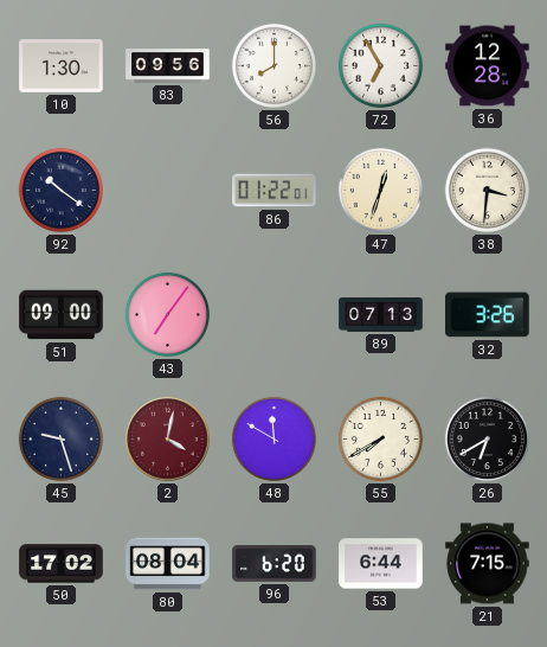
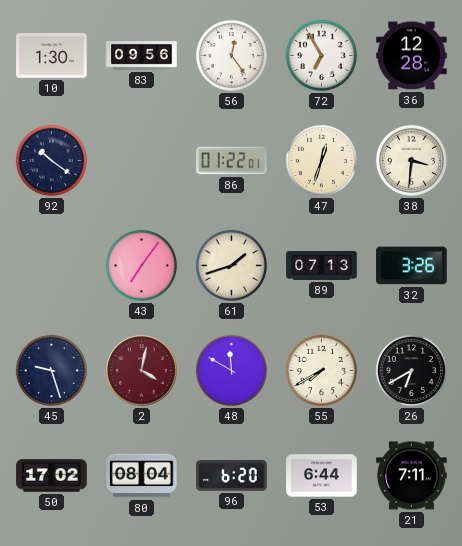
56: 8:00 -> 12:24 (231, 55)
51: 09:00 -> none (62, 315)
61: none -> 1:42 (231, 265)
21: 7:15 -> 7:11 (412, 476)
